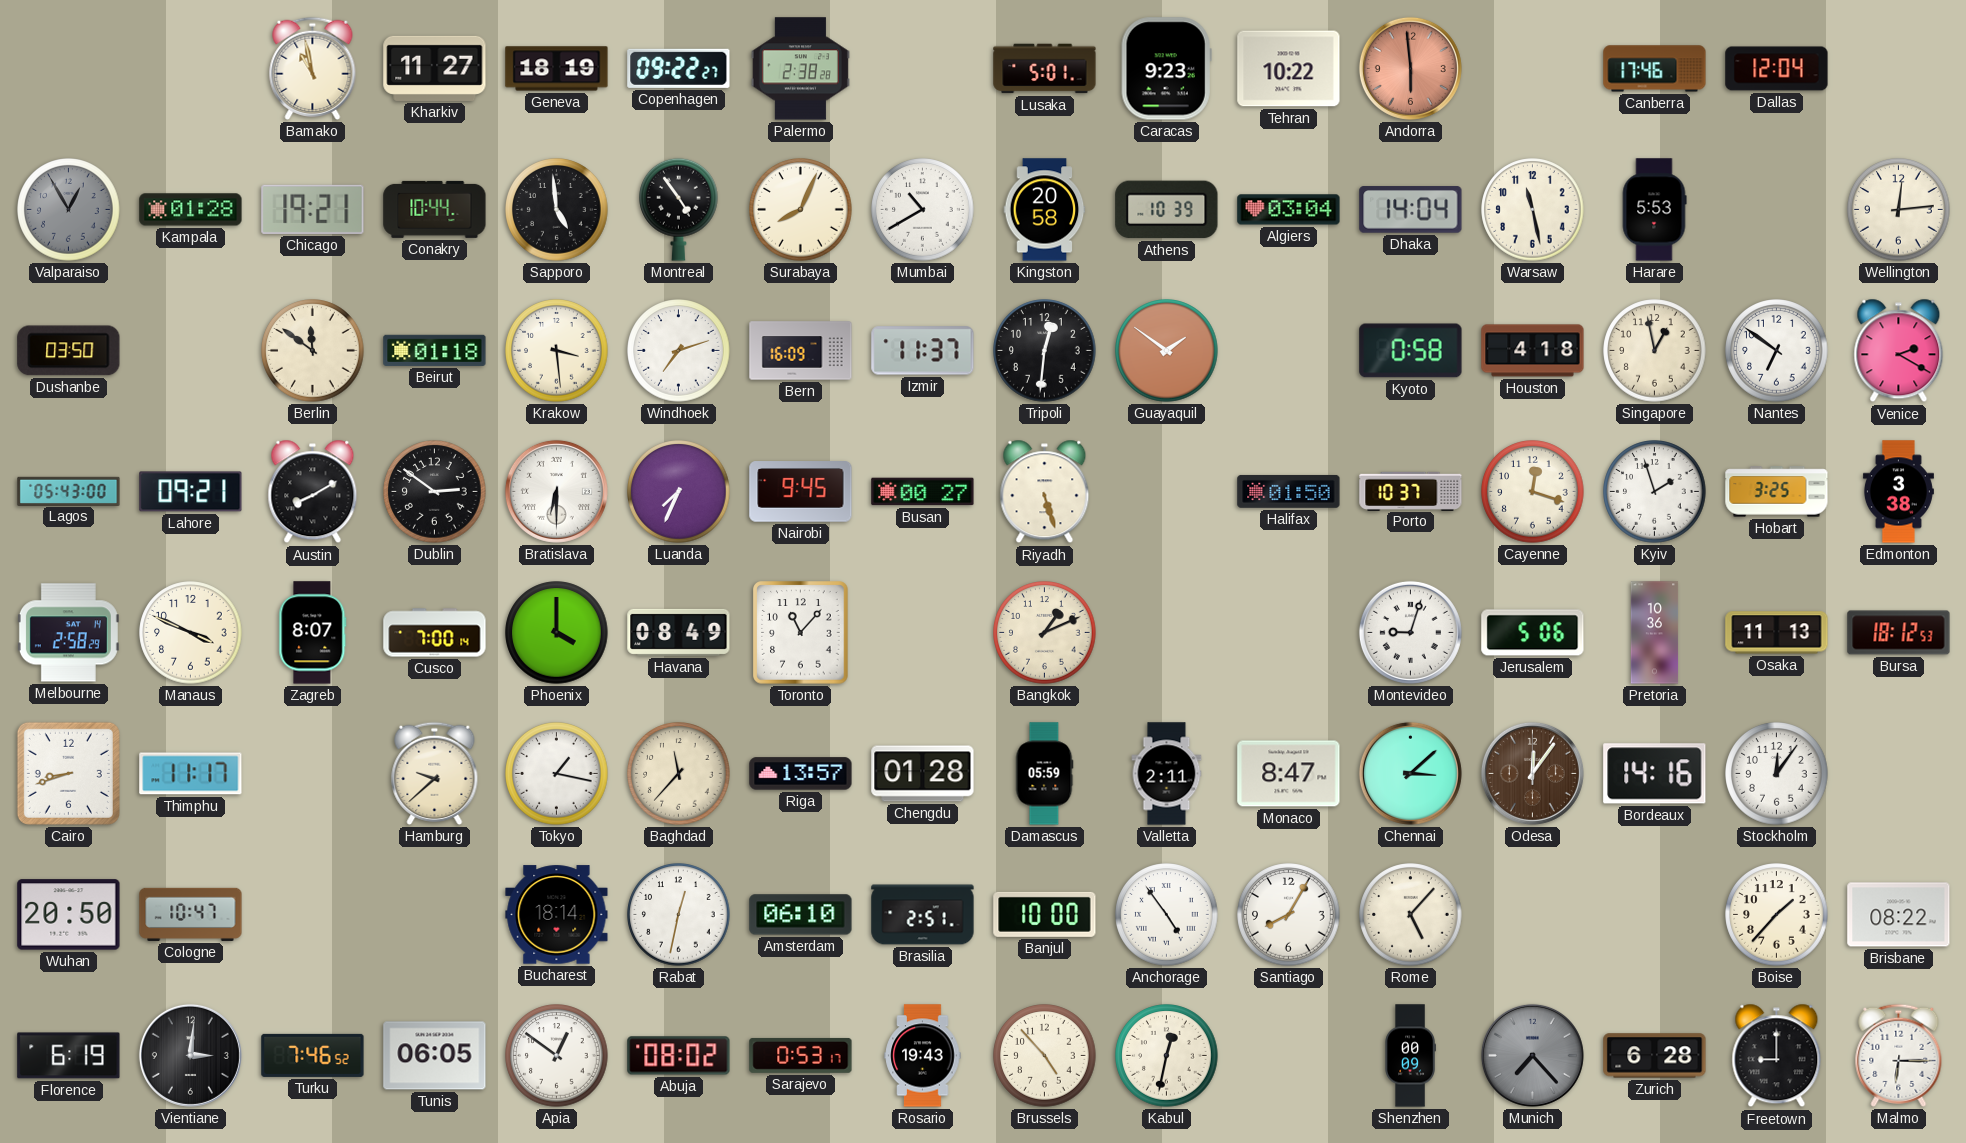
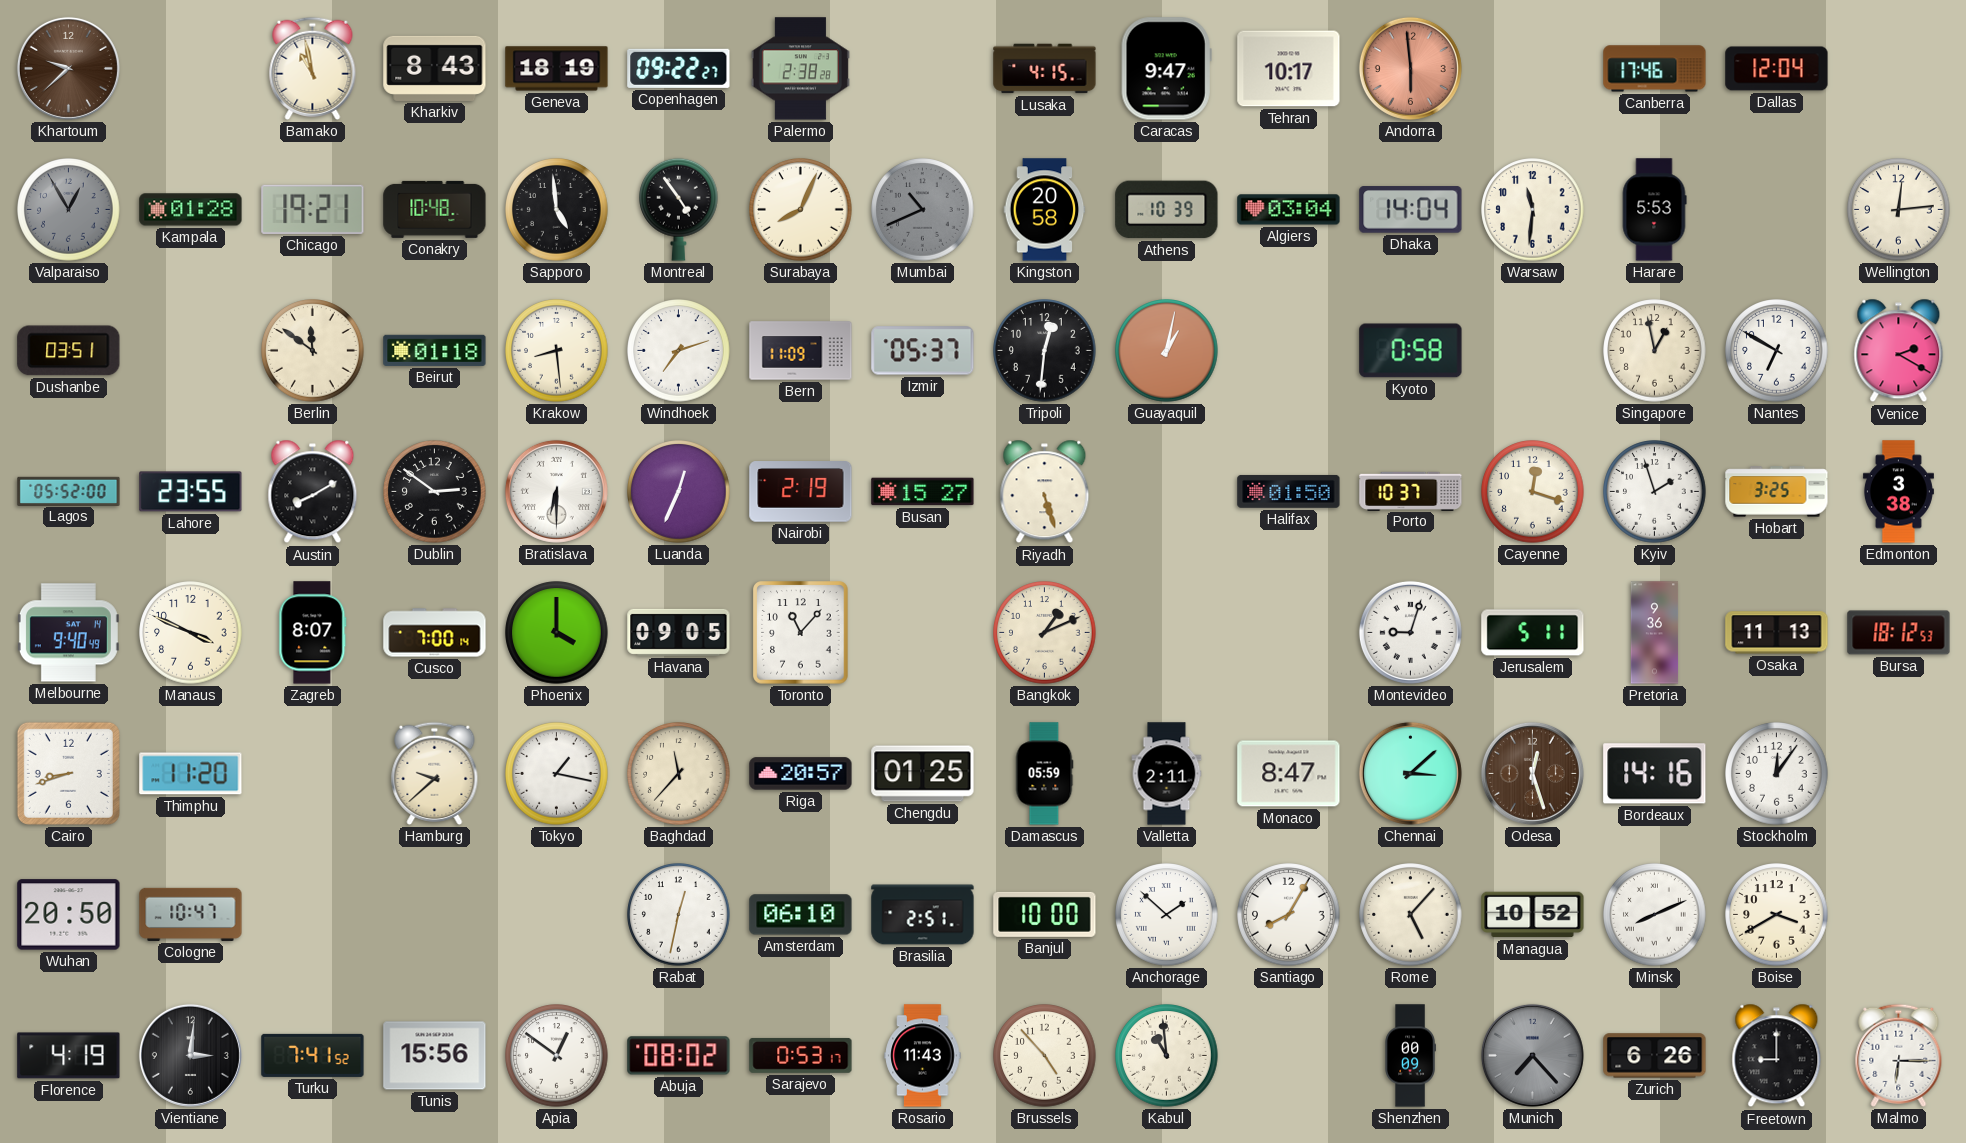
Khartoum: none -> 9:38 (68, 68)
Kharkiv: 11:27 -> 8:43 (435, 68)
Lusaka: 5:01 -> 4:15 (1045, 69)
Caracas: 9:23 -> 9:47 (1166, 69)
Tehran: 10:22 -> 10:17 (1289, 69)
Conakry: 10:44 -> 10:48 (435, 209)
Mumbai: 10:40 -> 10:41 (923, 210)
Mumbai dial: white -> grey (923, 210)
Warsaw: 11:28 -> 11:31 (1533, 210)
Dushanbe: 03:50 -> 03:51 (69, 351)
Krakow: 3:29 -> 8:29 (557, 351)
Bern: 16:09 -> 11:09 (801, 351)
Izmir: 11:37 -> 05:37 (923, 351)
Guayaquil: 1:51 -> 1:02 (1167, 351)
Houston: 4:18 -> none (1533, 351)
Nantes: 6:51 -> 6:50 (1777, 351)
Lagos: 05:43 -> 05:52 (69, 491)
Lahore: 09:21 -> 23:55 (191, 492)
Luanda: 7:34 -> 12:34 (679, 492)
Nairobi: 9:45 -> 2:19 (801, 492)
Busan: 00:27 -> 15:27 (923, 492)
Melbourne: 2:58 -> 9:40 (68, 633)
Havana: 08:49 -> 09:05 (679, 632)
Jerusalem: 5:06 -> 5:11 (1533, 633)
Pretoria: 10:36 -> 9:36 (1655, 633)
Thimphu: 11:17 -> 11:20 (191, 774)
Riga: 13:57 -> 20:57 (801, 774)
Chengdu: 01:28 -> 01:25 (923, 774)
Odesa: 12:06 -> 12:27 (1532, 773)
Bucharest: 18:14 -> none (557, 915)
Anchorage: 4:54 -> 1:52 (1167, 915)
Managua: none -> 10:52 (1533, 915)
Minsk: none -> 8:11 (1655, 915)
Boise: 1:37 -> 3:40 (1777, 915)
Brisbane: 08:22 -> none (1899, 915)
Florence: 6:19 -> 4:19 (69, 1056)
Turku: 7:46 -> 7:41 (313, 1055)
Tunis: 06:05 -> 15:56 (435, 1056)
Rosario: 19:43 -> 11:43 (923, 1056)
Kabul: 12:32 -> 10:59 (1167, 1056)
Zurich: 6:28 -> 6:26 (1655, 1056)
